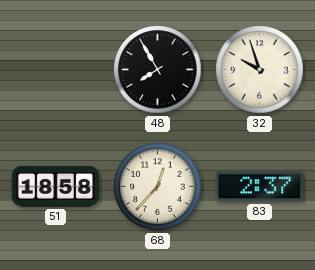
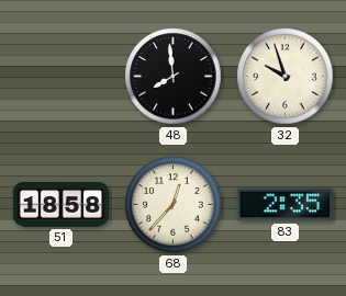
48: 7:55 -> 7:59 (174, 77)
83: 2:37 -> 2:35 (284, 205)
